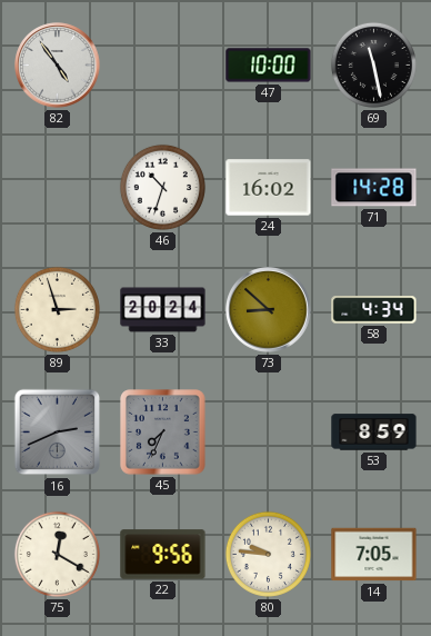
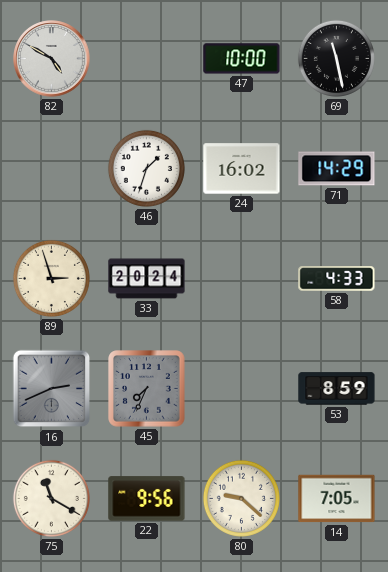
82: 4:54 -> 4:50 (52, 59)
46: 10:33 -> 1:33 (146, 168)
71: 14:28 -> 14:29 (337, 169)
73: 8:52 -> none (269, 310)
58: 4:34 -> 4:33 (337, 279)
75: 12:20 -> 11:20 (51, 498)
80: 9:46 -> 9:22 (241, 498)
